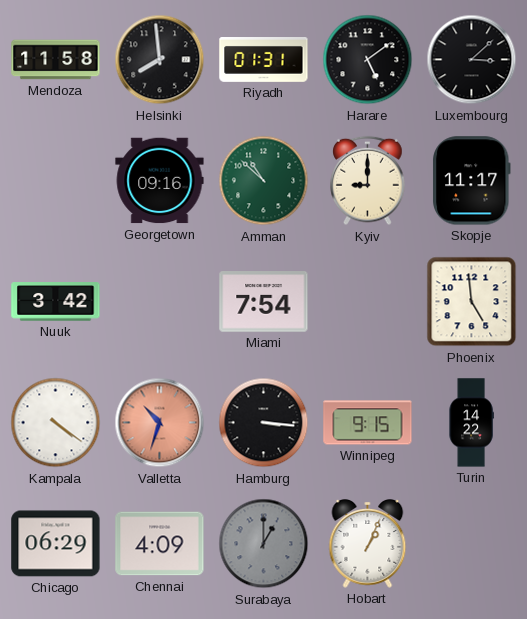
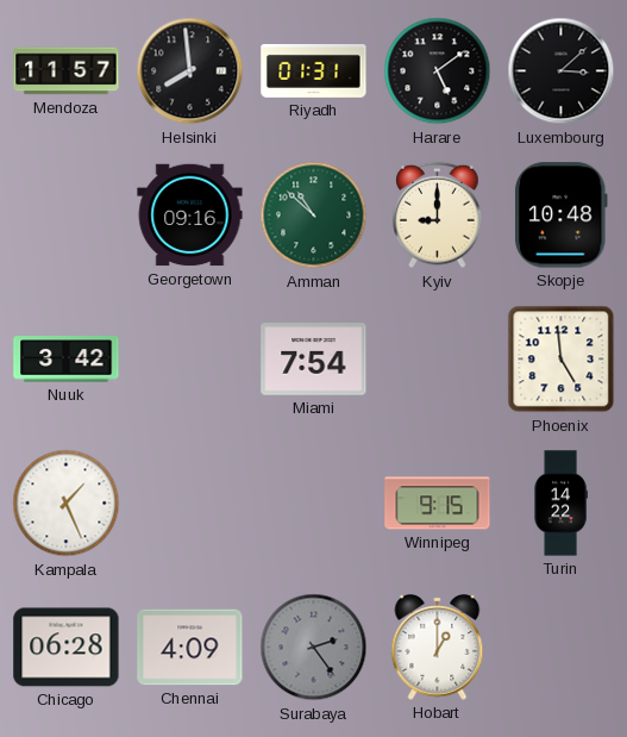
Mendoza: 11:58 -> 11:57 (67, 71)
Skopje: 11:17 -> 10:48 (562, 216)
Kampala: 4:21 -> 1:26 (67, 504)
Valletta: 10:33 -> none (160, 423)
Hamburg: 3:16 -> none (264, 423)
Chicago: 06:29 -> 06:28 (67, 648)
Surabaya: 1:00 -> 2:24 (314, 648)
Hobart: 1:04 -> 1:00 (438, 648)
